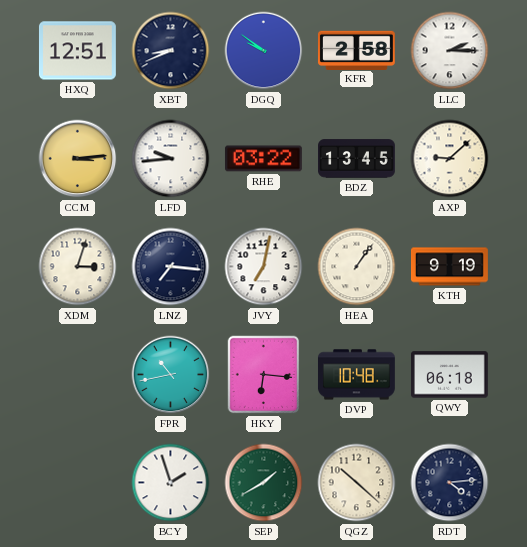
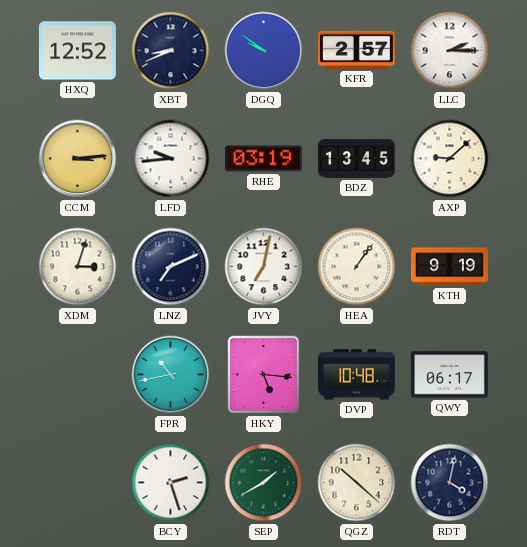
HXQ: 12:51 -> 12:52 (77, 51)
KFR: 2:58 -> 2:57 (356, 50)
RHE: 03:22 -> 03:19 (263, 159)
LNZ: 7:16 -> 7:11 (171, 267)
HKY: 6:16 -> 5:16 (264, 375)
QWY: 06:18 -> 06:17 (449, 375)
BCY: 1:57 -> 2:27 (171, 483)
RDT: 4:14 -> 4:02 (450, 483)
